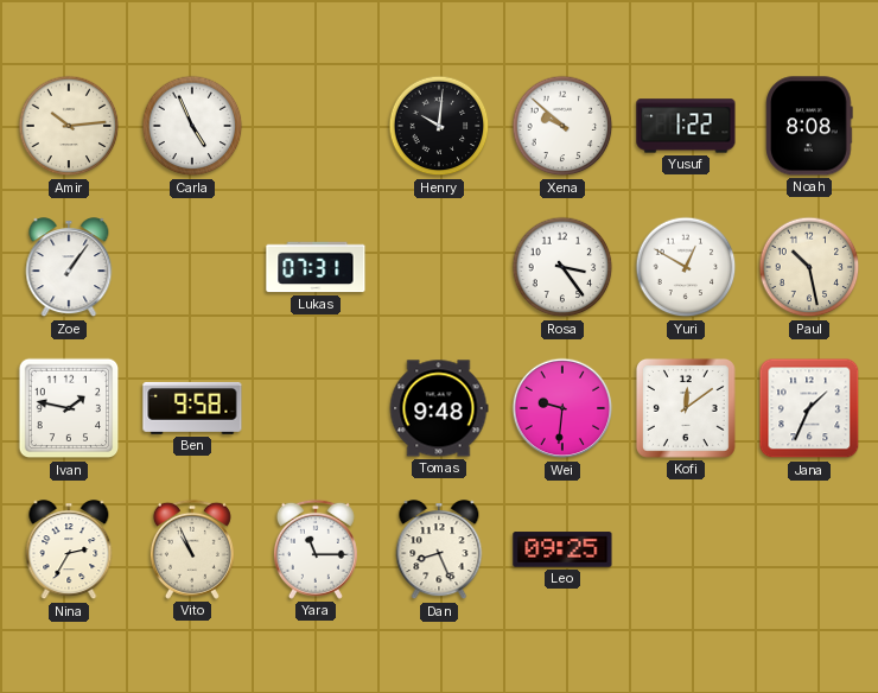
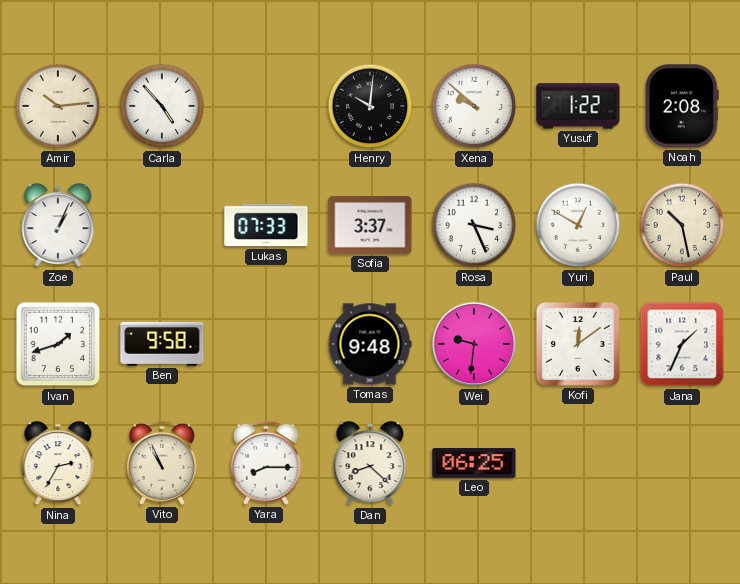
Carla: 4:56 -> 4:53 (162, 106)
Noah: 8:08 -> 2:08 (682, 106)
Zoe: 1:06 -> 1:04 (58, 226)
Lukas: 07:31 -> 07:33 (266, 225)
Sofia: none -> 3:37 (370, 225)
Rosa: 3:24 -> 3:26 (474, 225)
Ivan: 1:47 -> 1:42 (58, 344)
Yara: 11:15 -> 8:15 (266, 463)
Dan: 8:26 -> 8:22 (370, 464)
Leo: 09:25 -> 06:25 (474, 463)
